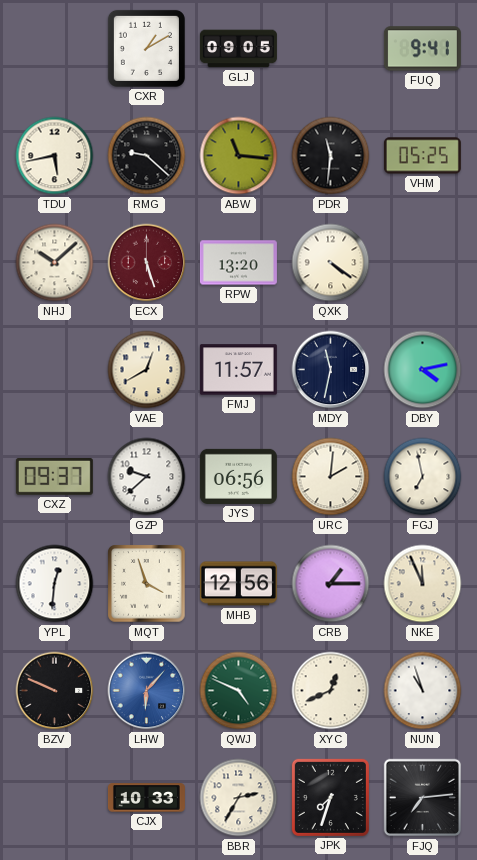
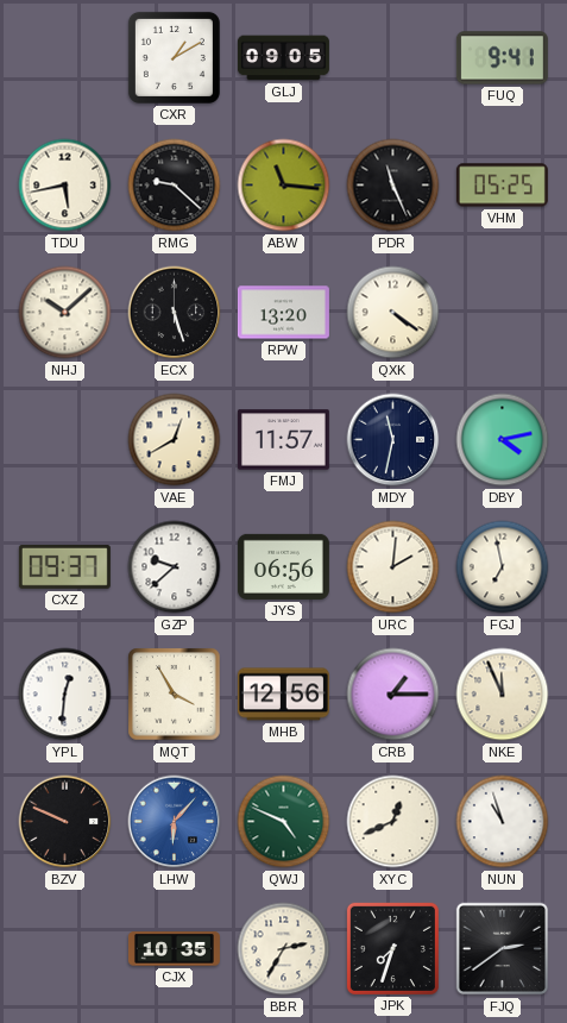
PDR: 11:31 -> 11:26 (393, 186)
ECX dial: burgundy -> black (175, 313)
MQT: 3:57 -> 3:55 (175, 695)
CJX: 10:33 -> 10:35 (174, 949)
FJQ: 7:14 -> 2:39 (503, 949)
